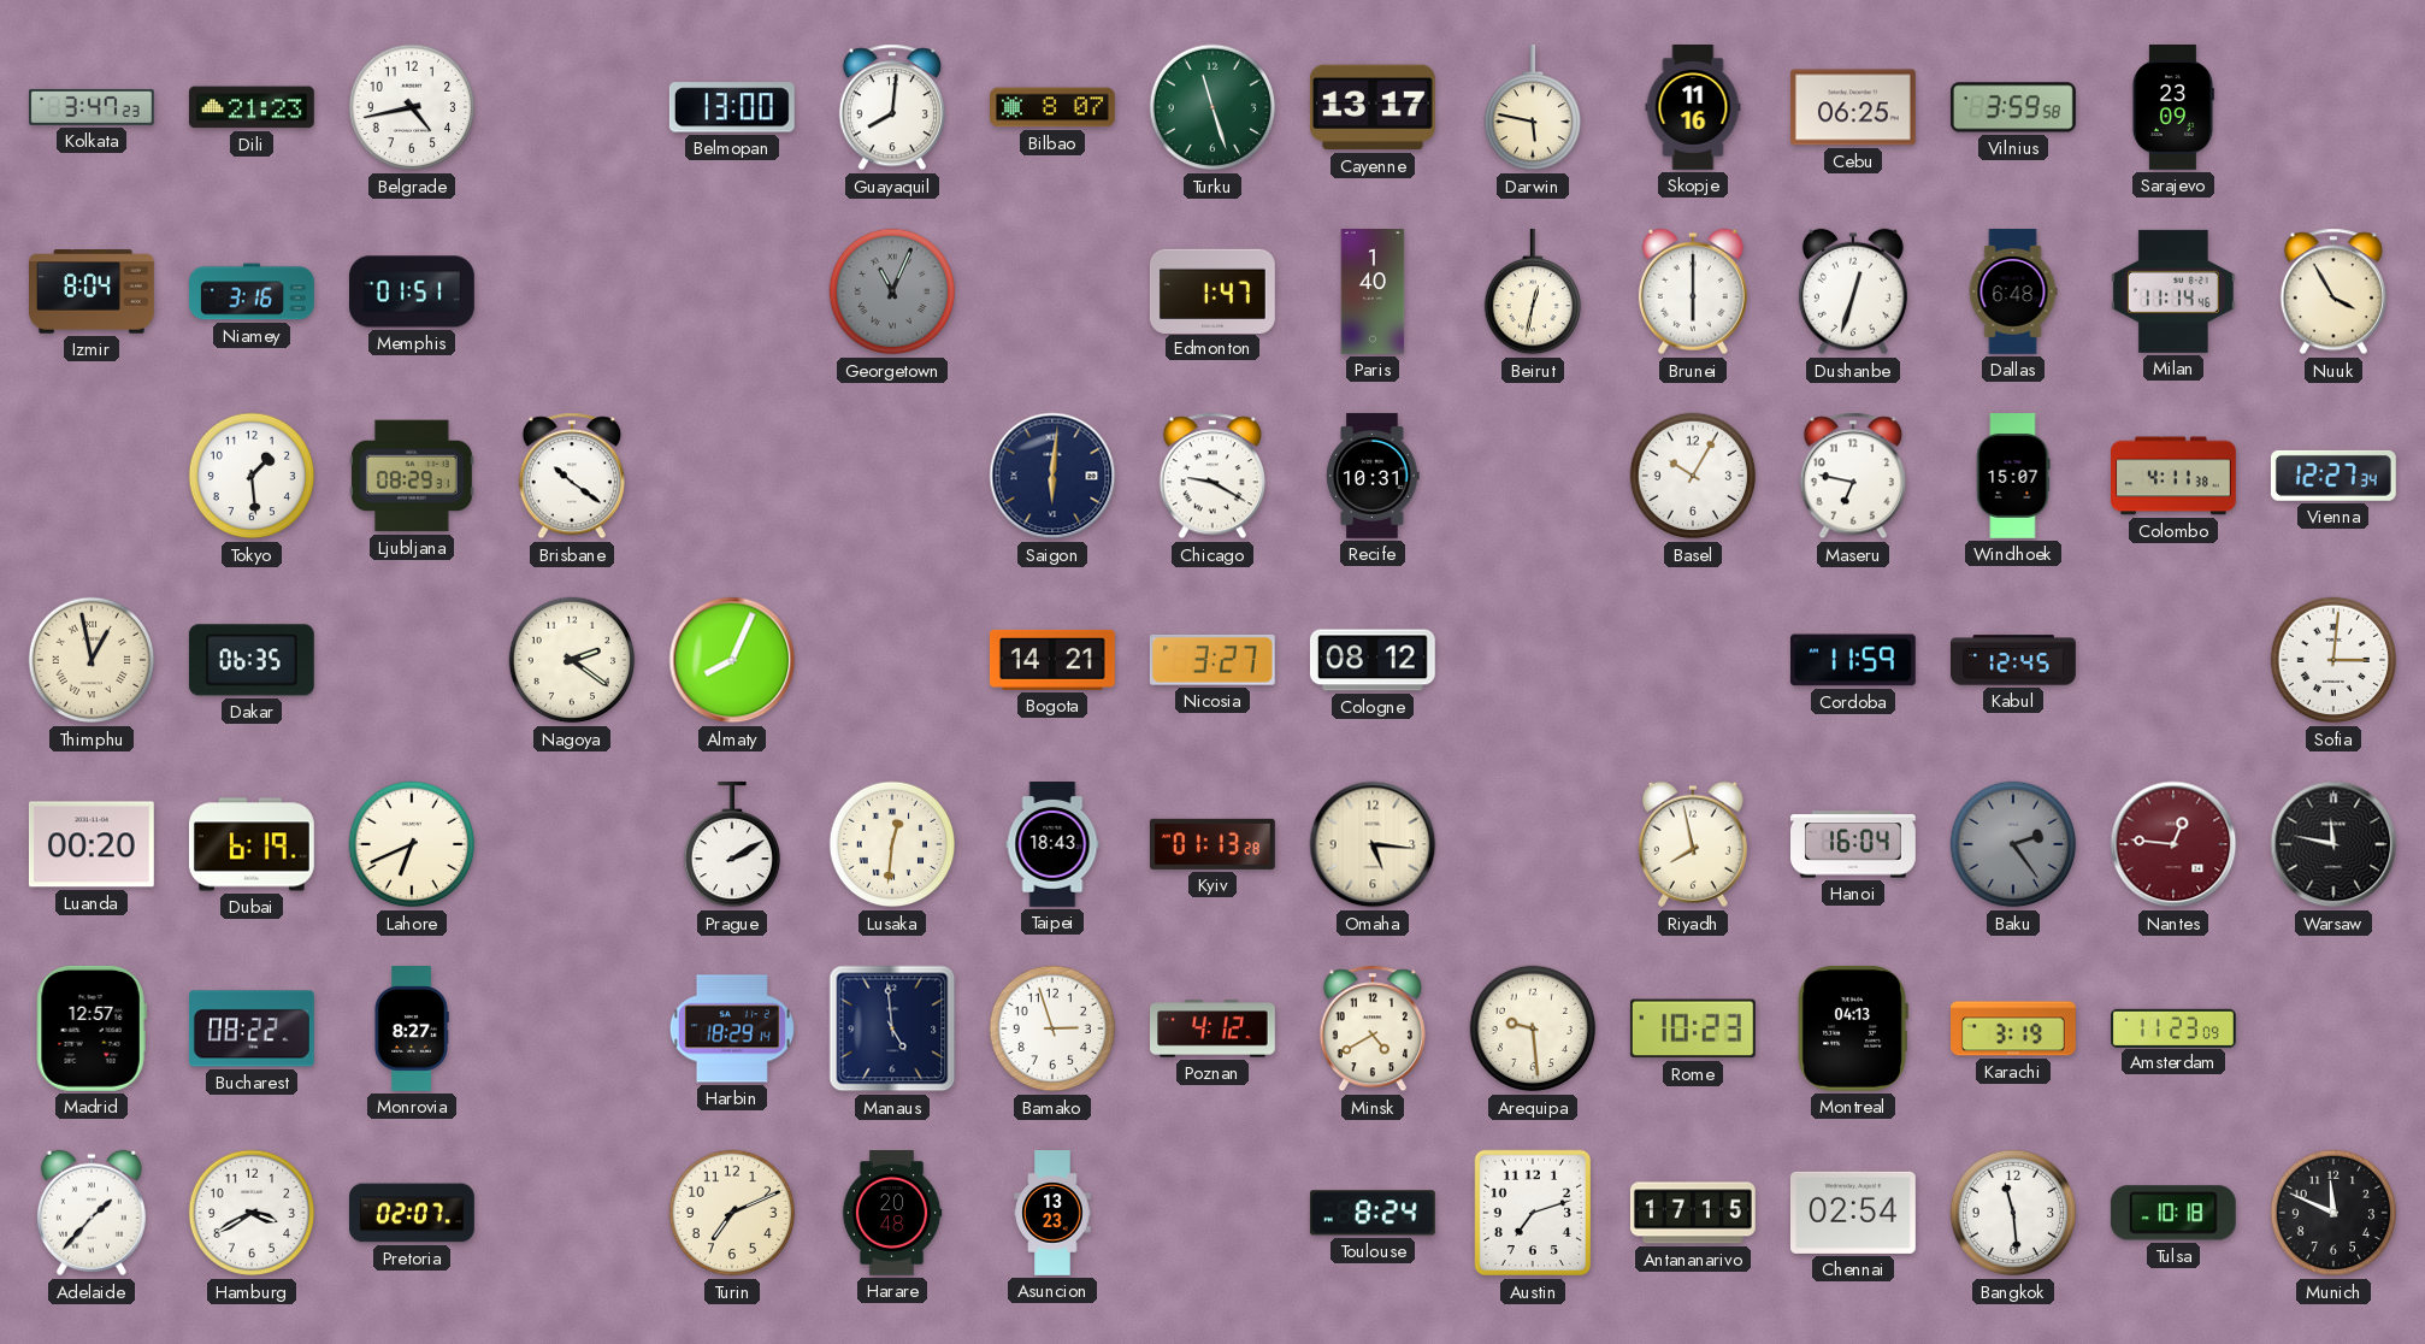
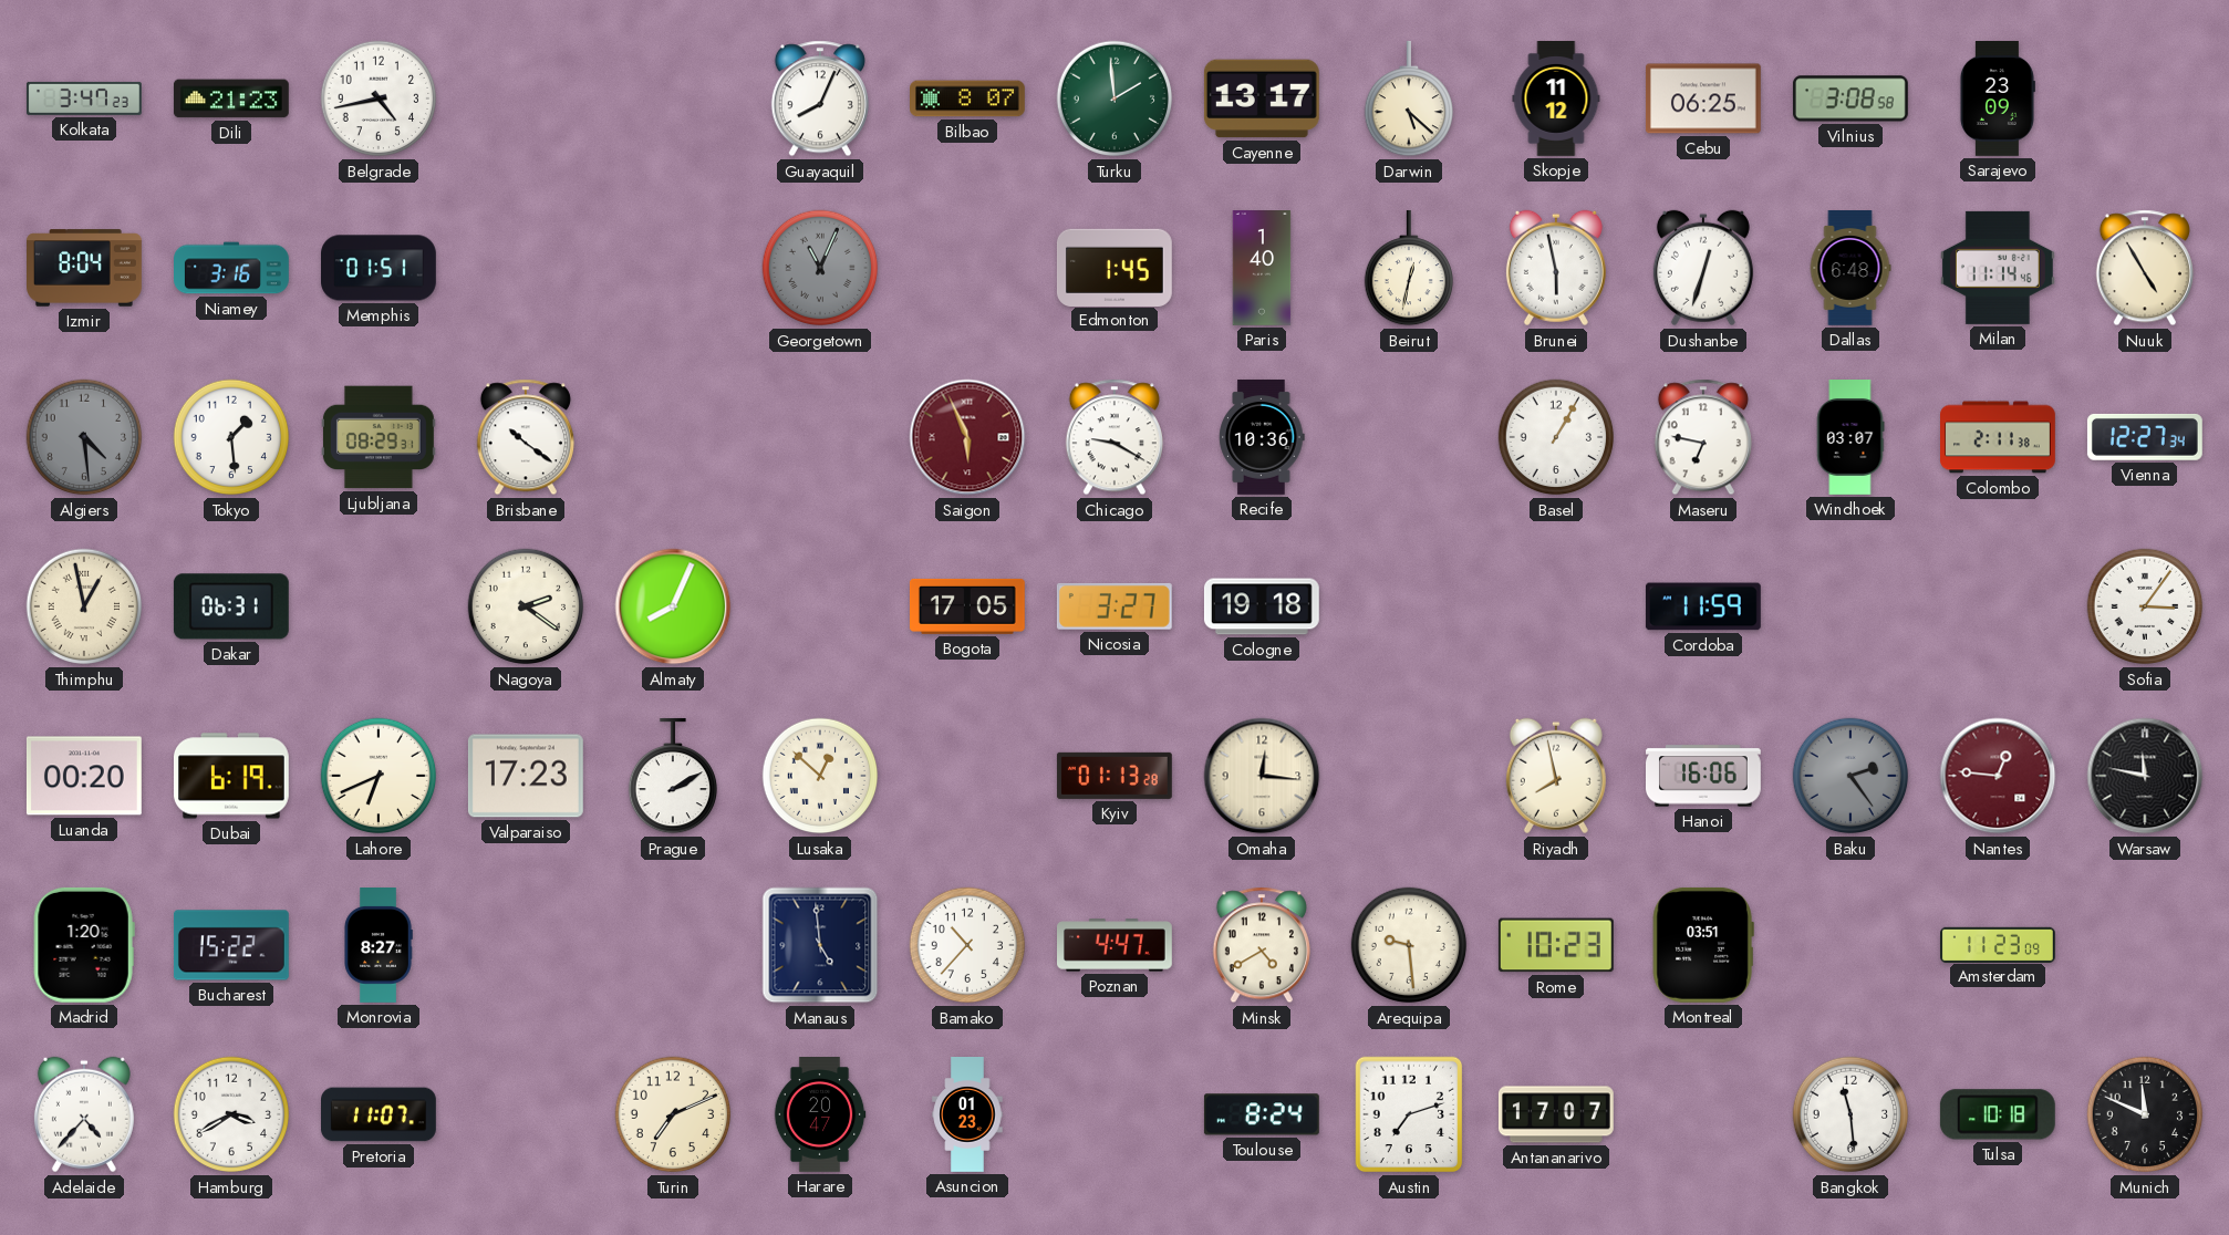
Belmopan: 13:00 -> none (732, 107)
Guayaquil: 8:01 -> 8:04 (820, 98)
Turku: 11:27 -> 1:59 (1114, 98)
Darwin: 5:47 -> 5:22 (1408, 98)
Skopje: 11:16 -> 11:12 (1556, 100)
Vilnius: 3:59 -> 3:08 (1850, 98)
Edmonton: 1:47 -> 1:45 (1114, 267)
Brunei: 6:00 -> 5:58 (1556, 268)
Nuuk: 3:55 -> 4:55 (2145, 268)
Algiers: none -> 4:29 (84, 437)
Saigon: 6:01 -> 5:56 (967, 437)
Saigon dial: navy -> burgundy (967, 437)
Recife: 10:31 -> 10:36 (1262, 437)
Basel: 10:05 -> 1:05 (1556, 437)
Windhoek: 15:07 -> 03:07 (1850, 438)
Colombo: 4:11 -> 2:11 (1999, 437)
Dakar: 06:35 -> 06:31 (231, 606)
Bogota: 14:21 -> 17:05 (967, 606)
Cologne: 08:12 -> 19:18 (1262, 606)
Kabul: 12:45 -> none (2014, 660)
Sofia: 3:01 -> 3:06 (2145, 606)
Valparaiso: none -> 17:23 (526, 776)
Lusaka: 12:31 -> 12:52 (820, 776)
Taipei: 18:43 -> none (1052, 845)
Omaha: 5:16 -> 12:16 (1262, 776)
Hanoi: 16:04 -> 16:06 (1704, 776)
Madrid: 12:57 -> 1:20 (84, 945)
Bucharest: 08:22 -> 15:22 (231, 945)
Harbin: 18:29 -> none (732, 1028)
Bamako: 2:57 -> 10:37 (967, 945)
Poznan: 4:12 -> 4:47 (1116, 945)
Montreal: 04:13 -> 03:51 (1703, 945)
Karachi: 3:19 -> none (2014, 1028)
Adelaide: 1:37 -> 4:37 (84, 1114)
Pretoria: 02:07 -> 11:07 (380, 1114)
Harare: 20:48 -> 20:47 (820, 1115)
Asuncion: 13:23 -> 01:23 (967, 1115)
Antananarivo: 17:15 -> 17:07 (1556, 1114)
Chennai: 02:54 -> none (1853, 1213)
